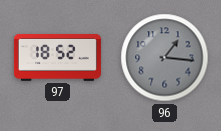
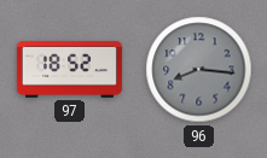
96: 1:16 -> 8:16 (199, 70)
